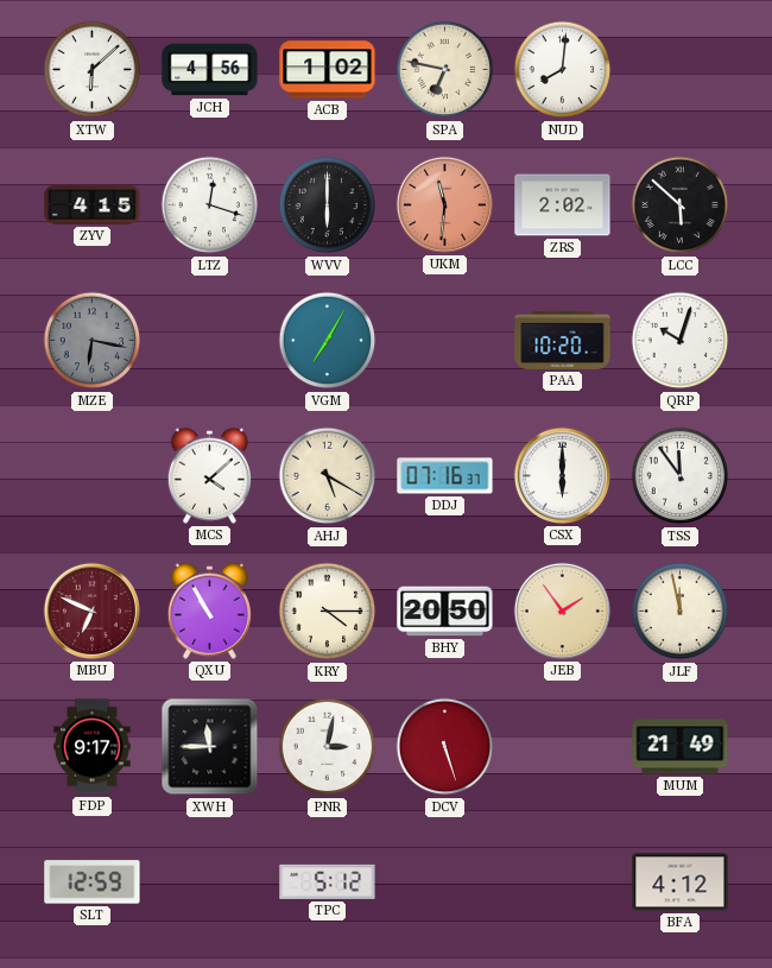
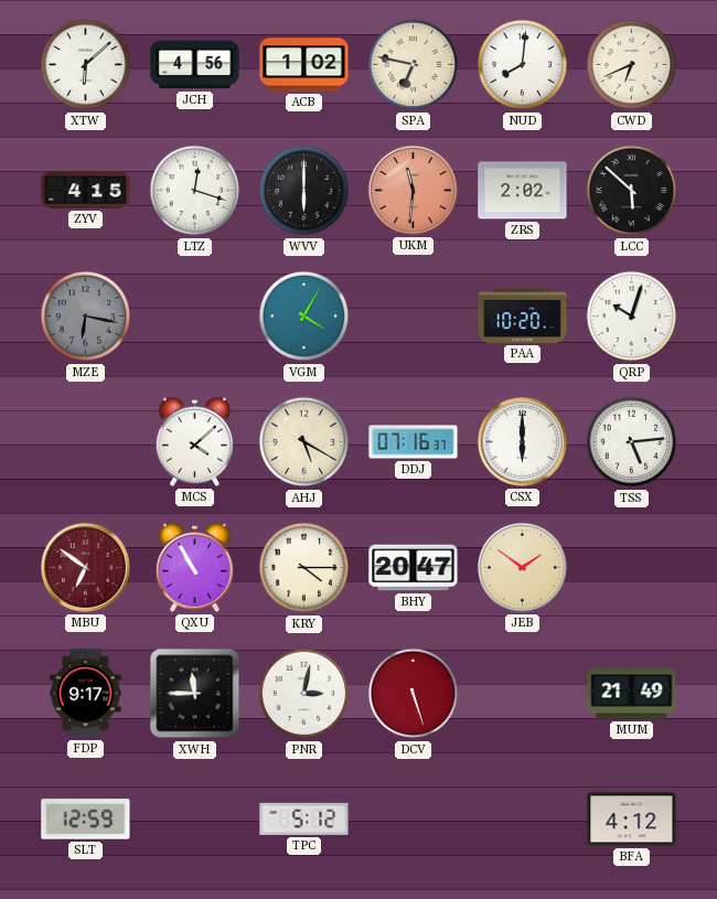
CWD: none -> 6:41 (632, 65)
VGM: 7:05 -> 4:05 (304, 317)
TSS: 11:54 -> 5:14 (632, 442)
MBU: 6:49 -> 6:51 (85, 567)
BHY: 20:50 -> 20:47 (414, 568)
JEB: 1:54 -> 1:51 (522, 567)
JLF: 11:58 -> none (681, 612)
